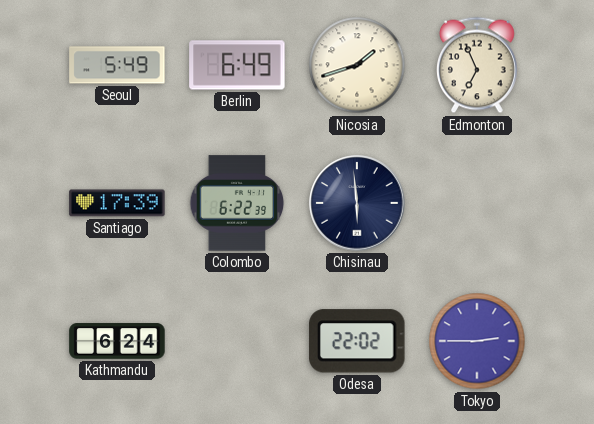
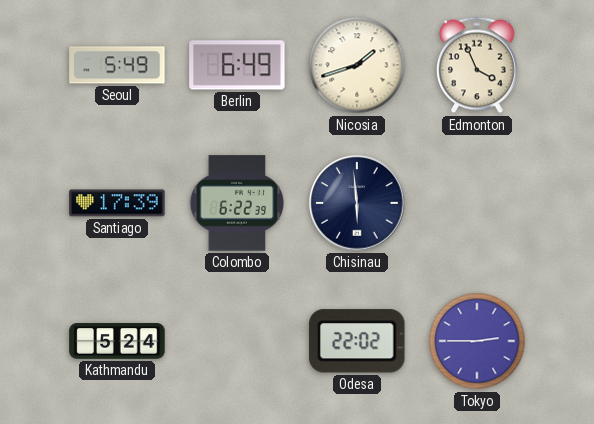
Edmonton: 6:56 -> 3:56 (478, 65)
Kathmandu: 6:24 -> 5:24 (117, 341)
